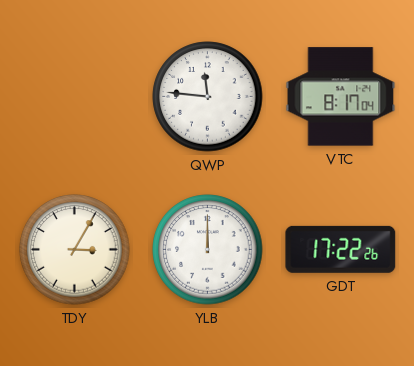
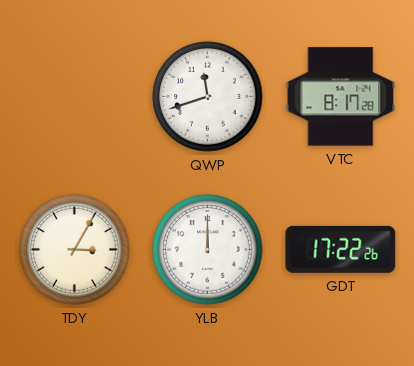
QWP: 11:46 -> 11:42 (208, 97)
VTC: 8:17:04 -> 8:17:28 (341, 97)
